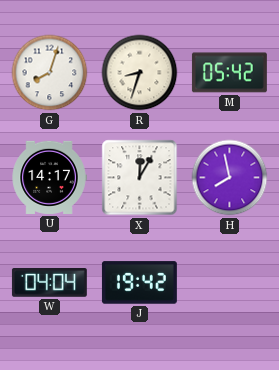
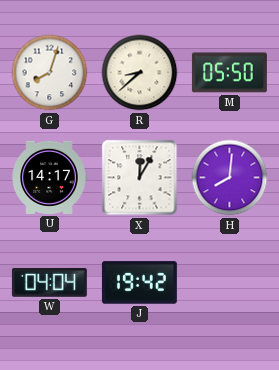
R: 8:33 -> 8:38 (140, 73)
M: 05:42 -> 05:50 (229, 73)
H: 7:58 -> 8:01 (230, 178)
